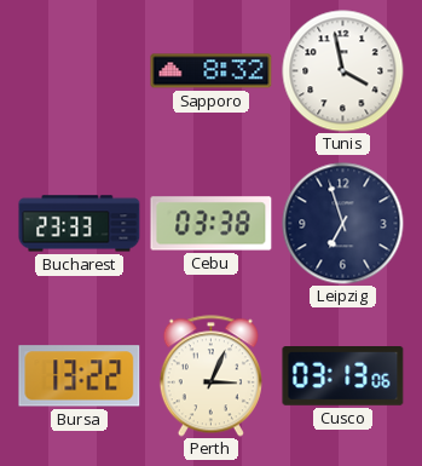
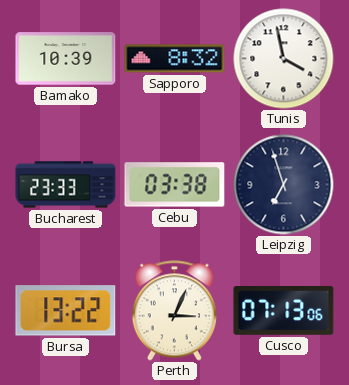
Bamako: none -> 10:39 (66, 59)
Cusco: 03:13 -> 07:13 (284, 311)
